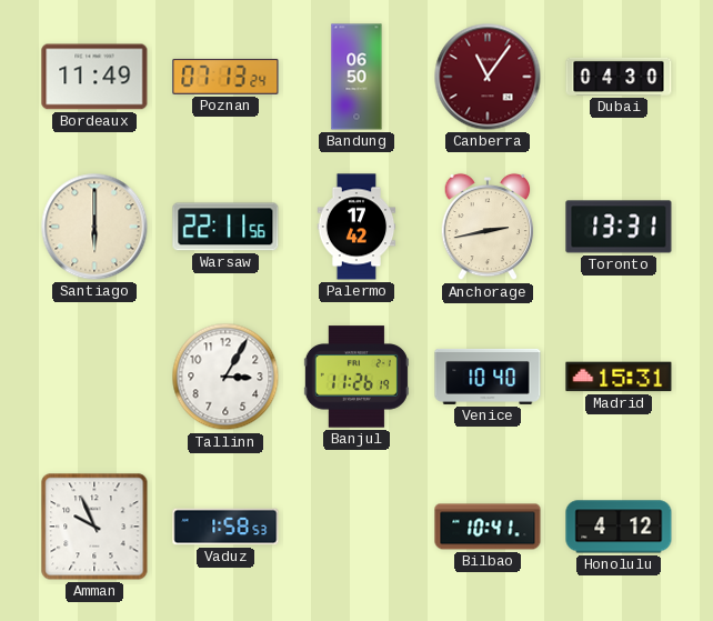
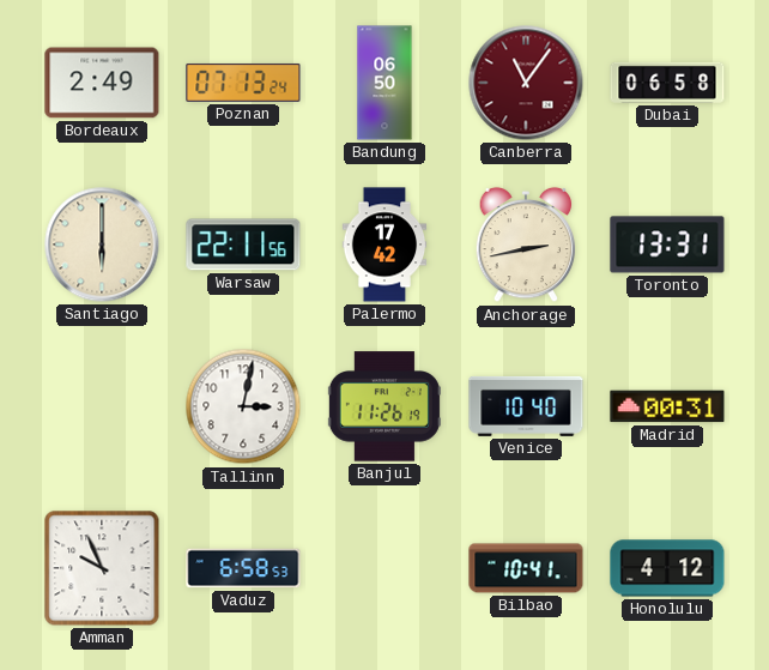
Bordeaux: 11:49 -> 2:49 (102, 83)
Dubai: 04:30 -> 06:58 (667, 83)
Tallinn: 3:05 -> 3:02 (243, 406)
Madrid: 15:31 -> 00:31 (667, 406)
Vaduz: 1:58 -> 6:58 (243, 568)
